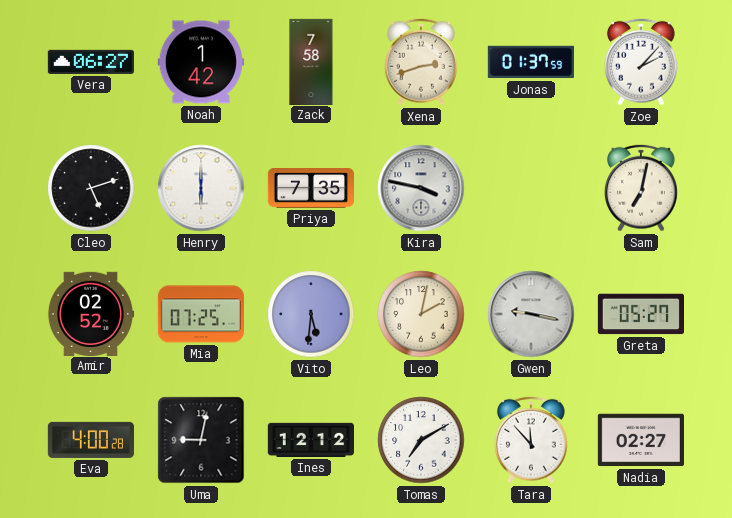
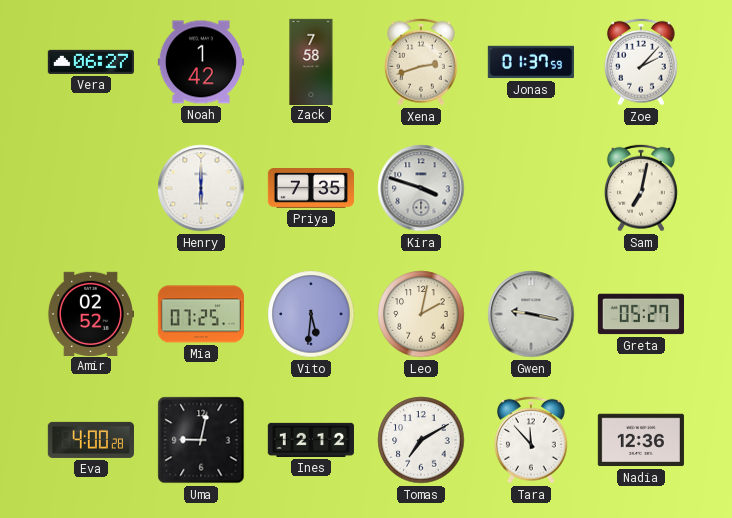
Cleo: 5:12 -> none (91, 188)
Kira: 3:47 -> 3:48 (421, 188)
Nadia: 02:27 -> 12:36 (641, 440)
